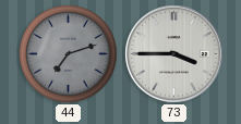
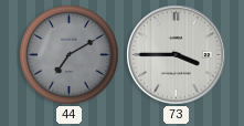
44: 7:12 -> 7:10 (70, 55)
